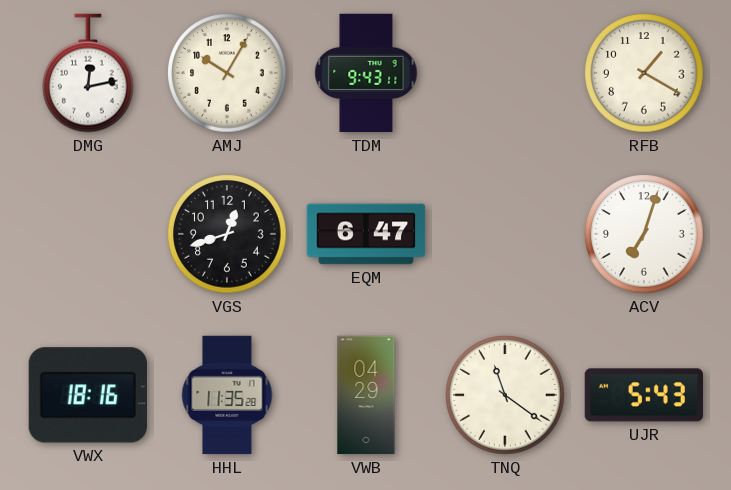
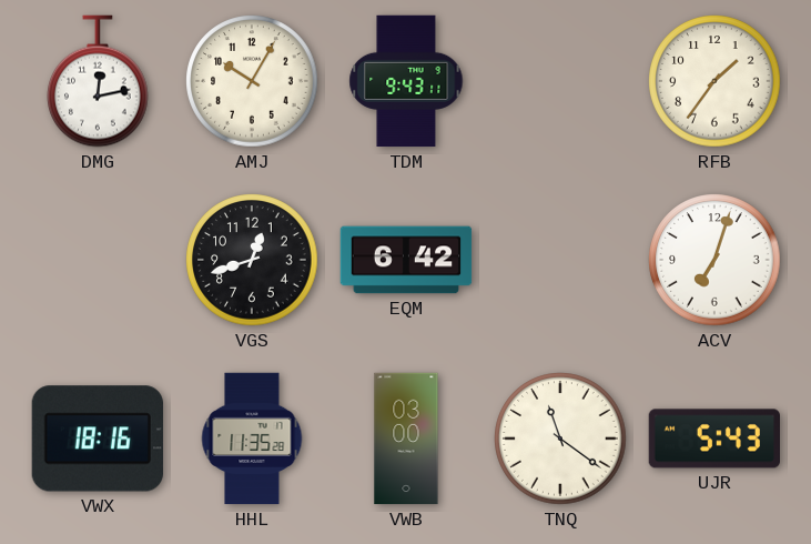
RFB: 1:20 -> 1:36 (714, 81)
EQM: 6:47 -> 6:42 (406, 260)
VWB: 04:29 -> 03:00 (406, 439)
